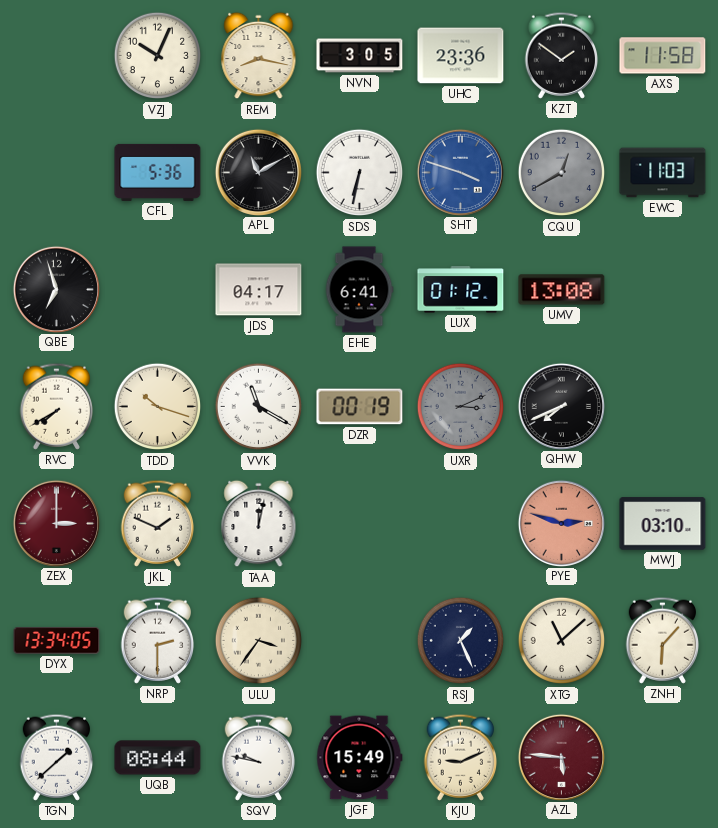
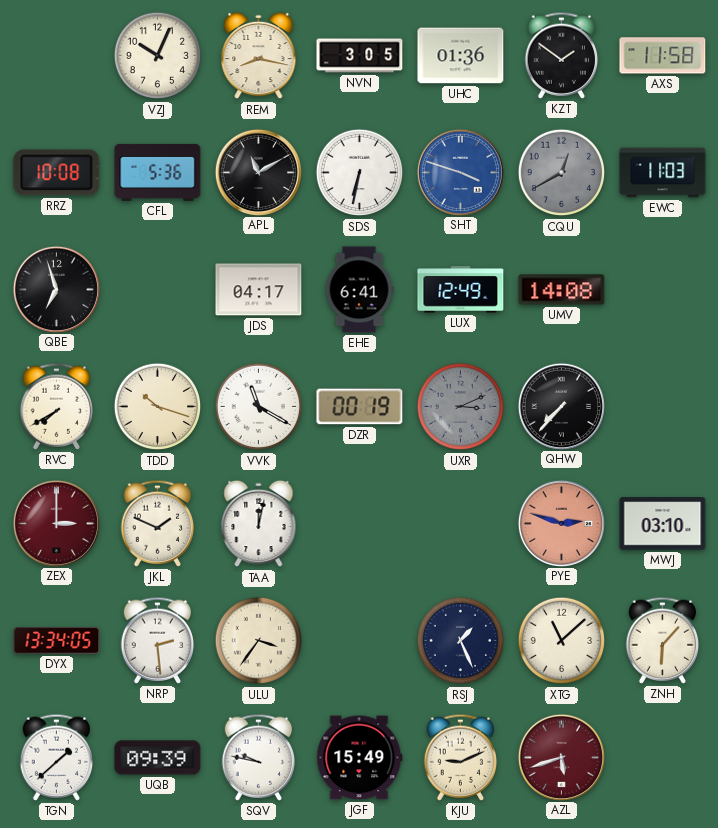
UHC: 23:36 -> 01:36 (461, 56)
RRZ: none -> 10:08 (57, 173)
LUX: 01:12 -> 12:49 (461, 290)
UMV: 13:08 -> 14:08 (562, 290)
QHW: 7:41 -> 7:37 (561, 406)
NRP: 2:30 -> 2:29 (158, 640)
UQB: 08:44 -> 09:39 (158, 758)
AZL: 5:46 -> 5:42 (561, 757)
